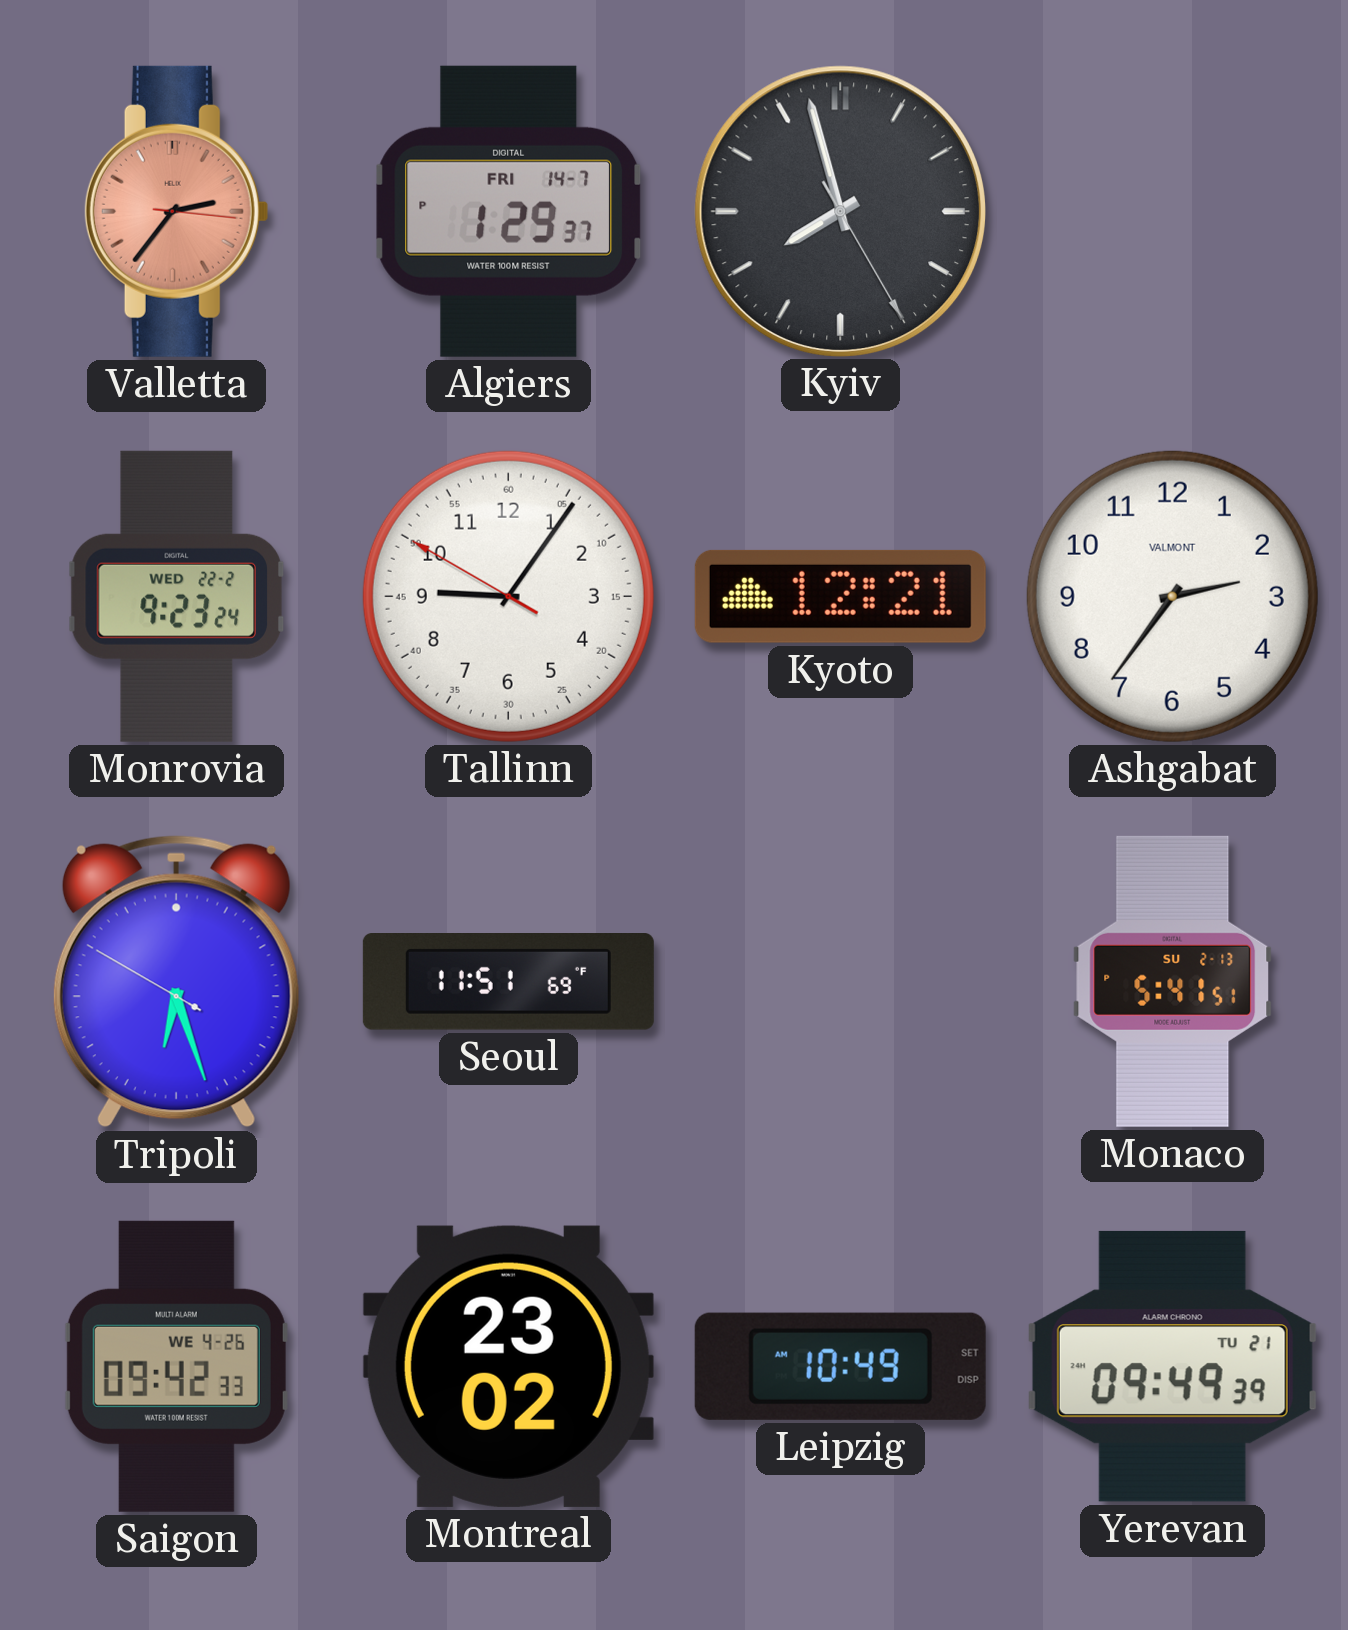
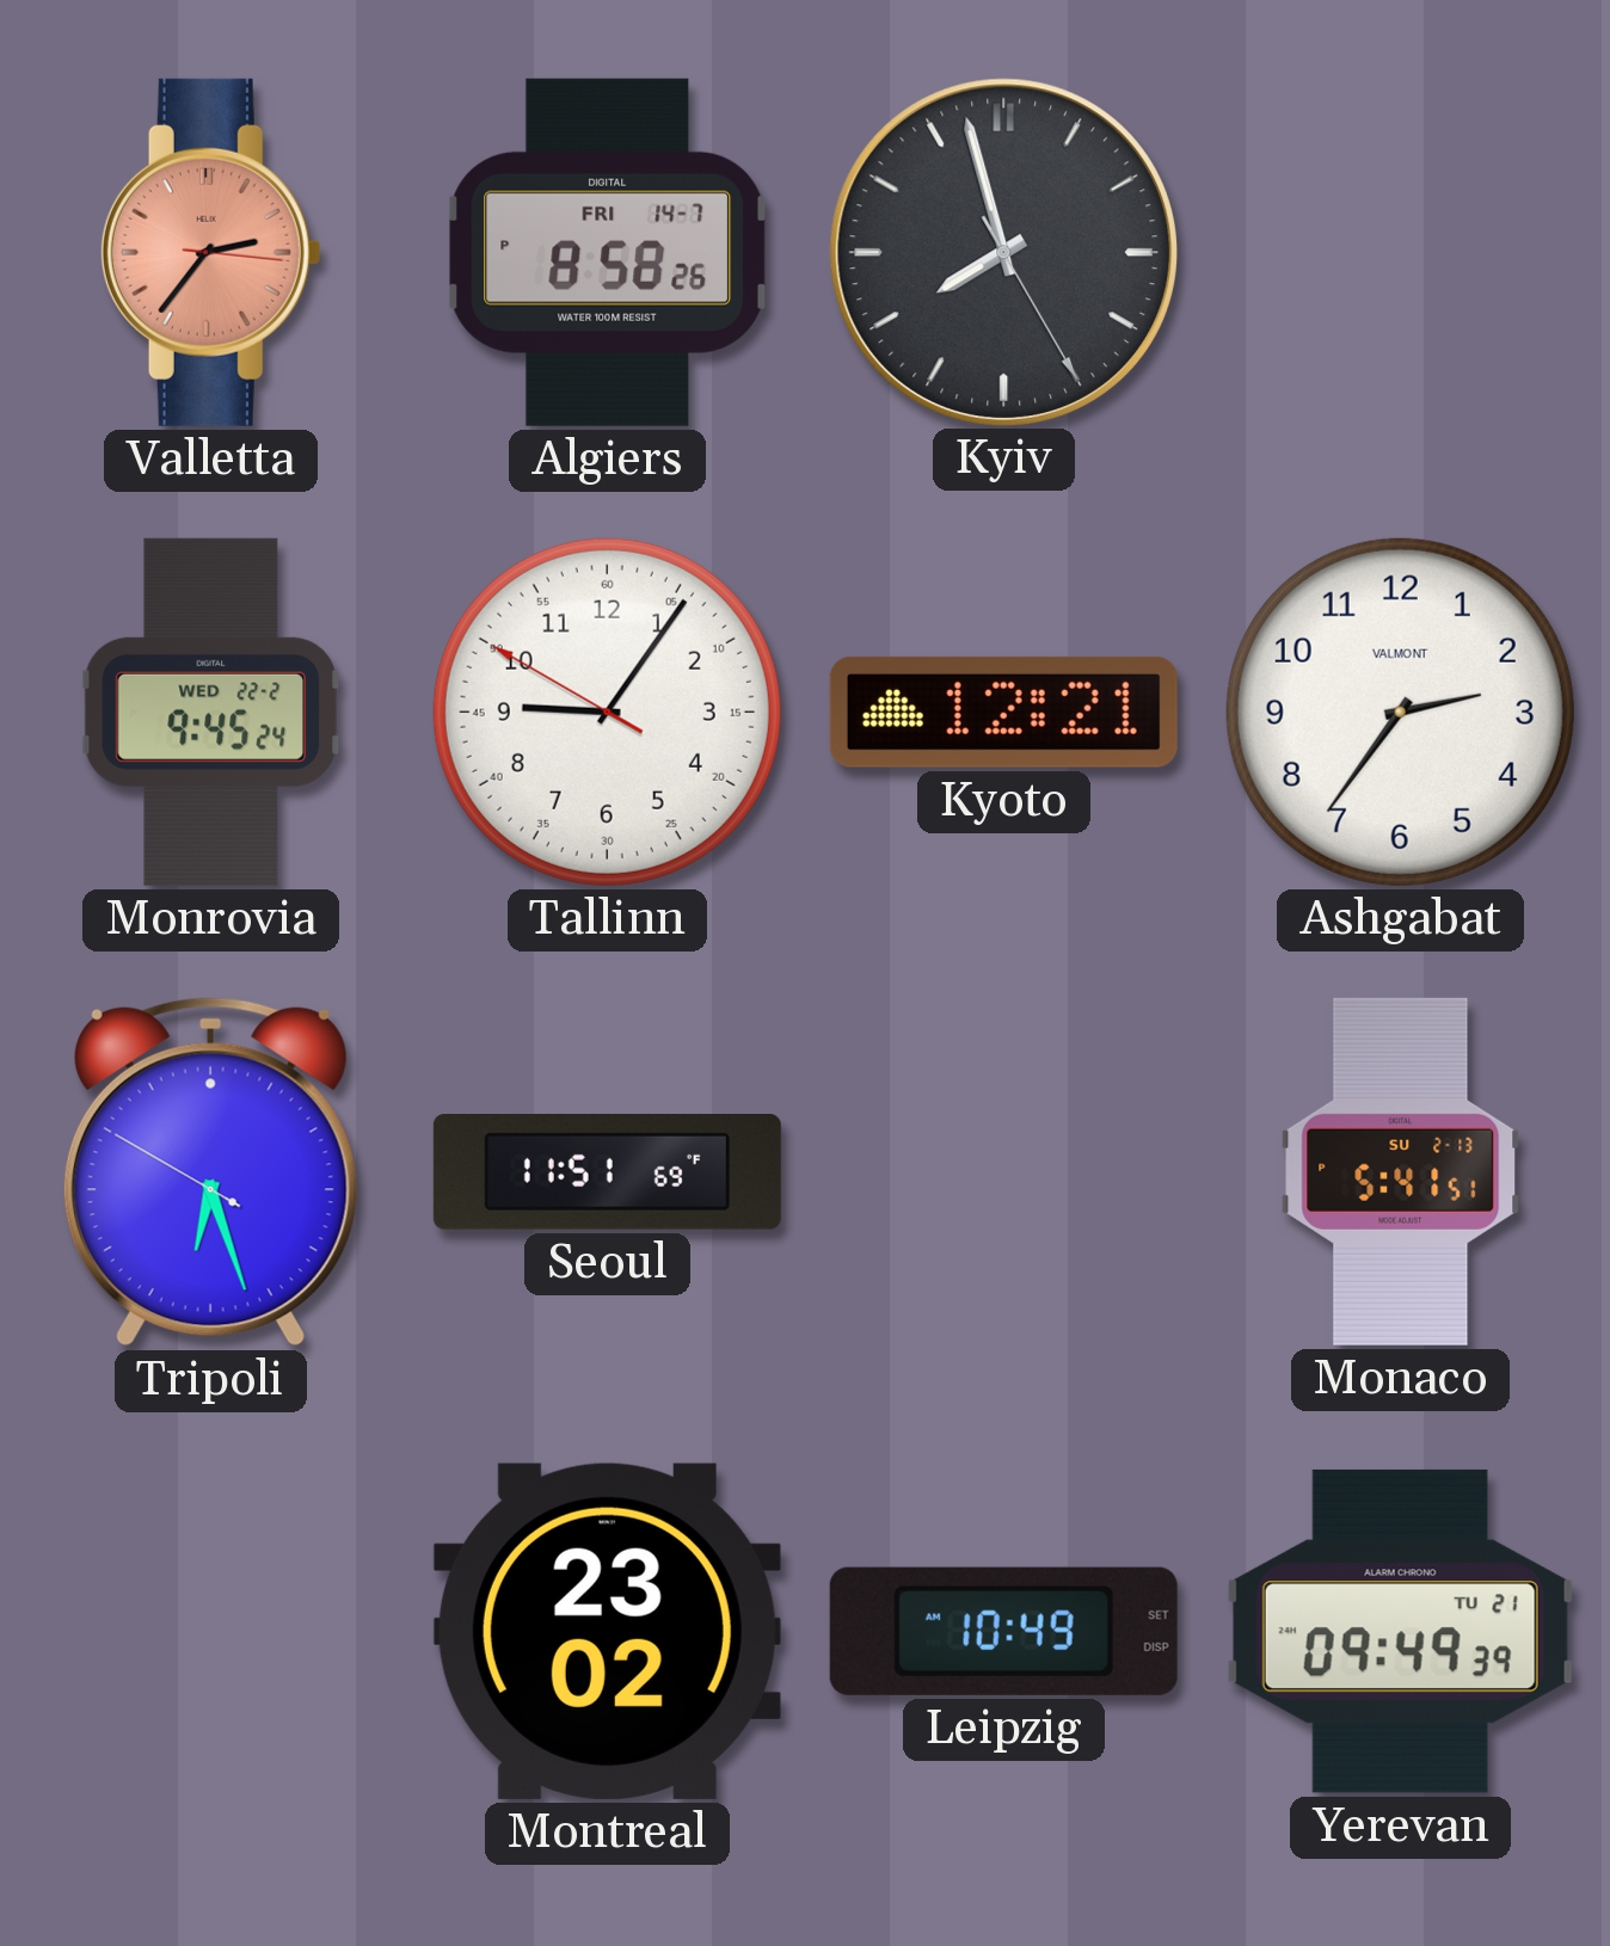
Algiers: 1:29 -> 8:58 (608, 252)
Monrovia: 9:23 -> 9:45 (210, 712)
Saigon: 09:42 -> none (176, 1366)
